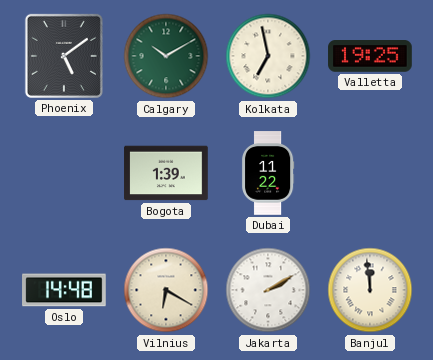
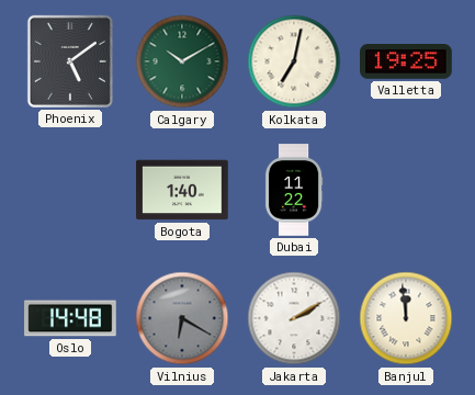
Kolkata: 6:58 -> 7:02 (294, 61)
Bogota: 1:39 -> 1:40 (182, 190)
Vilnius dial: cream -> grey (182, 318)
